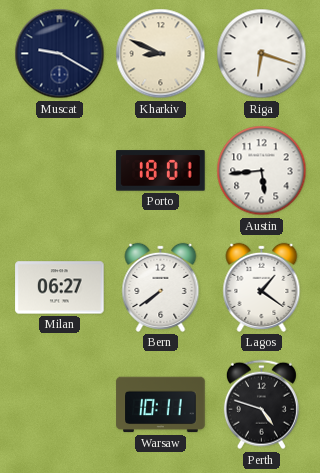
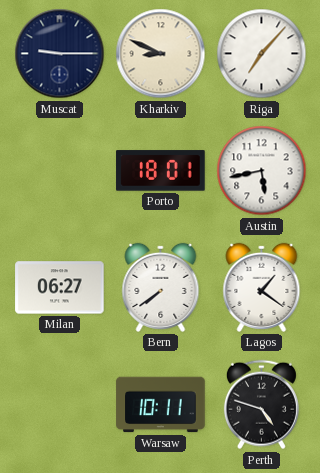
Muscat: 9:20 -> 9:15 (60, 54)
Riga: 6:18 -> 7:07 (262, 54)
Austin: 5:44 -> 5:43 (262, 171)
